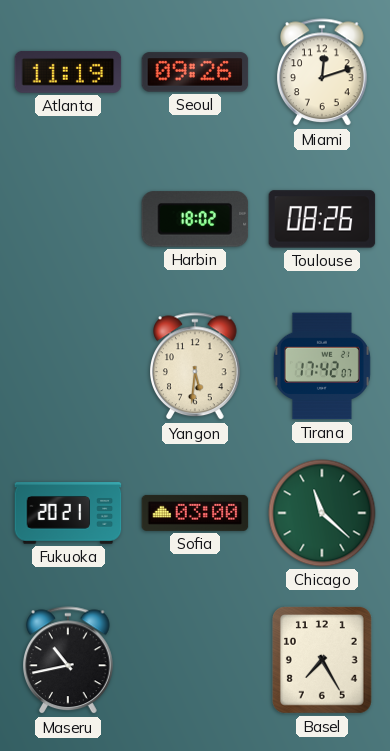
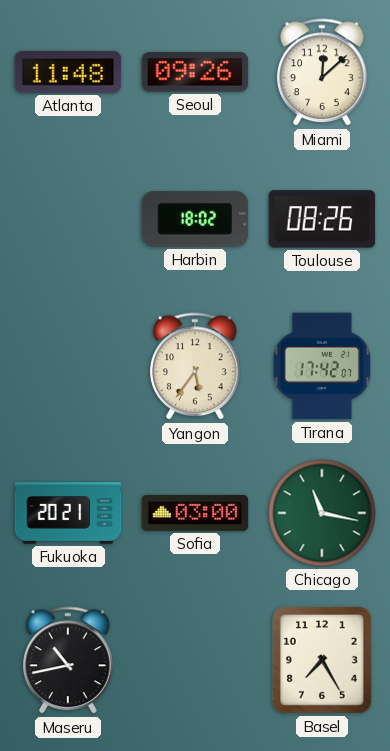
Atlanta: 11:19 -> 11:48 (68, 72)
Miami: 12:12 -> 12:08 (323, 73)
Yangon: 5:31 -> 5:36 (196, 367)
Chicago: 11:22 -> 11:17 (322, 513)
